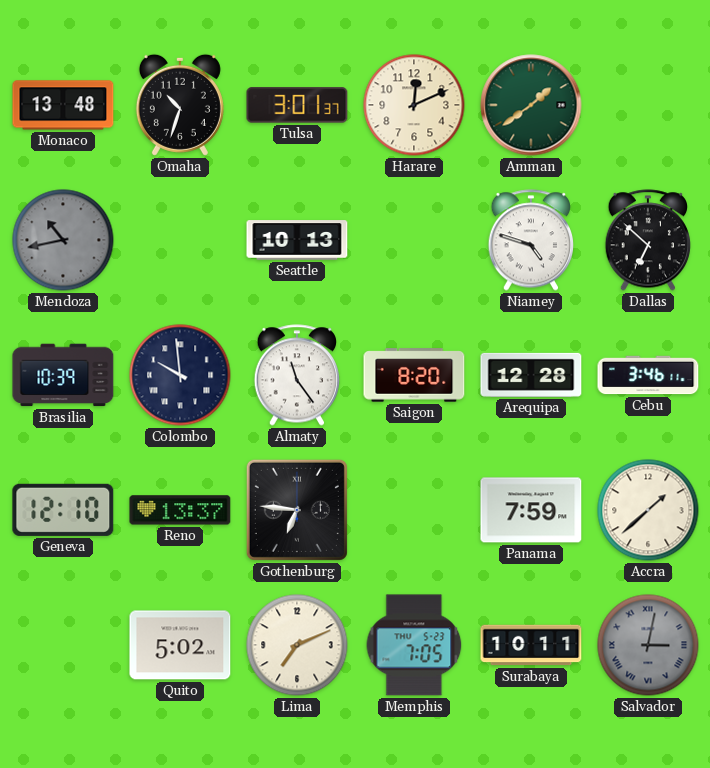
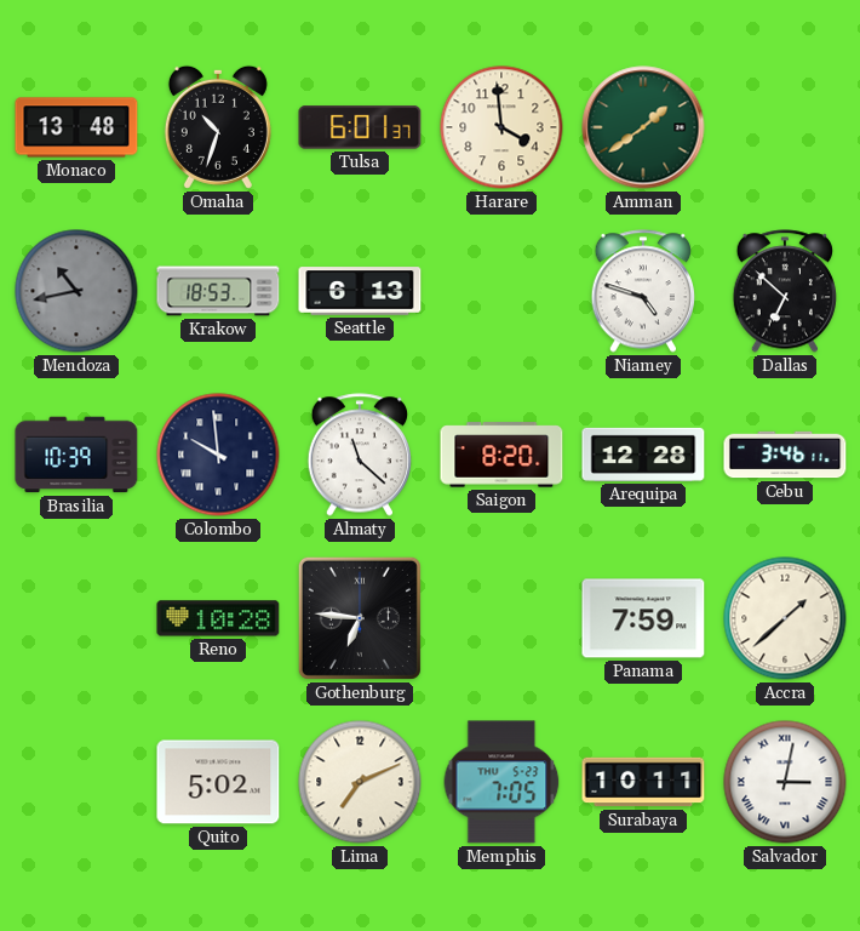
Tulsa: 3:01 -> 6:01 (360, 127)
Harare: 12:11 -> 3:59 (501, 127)
Krakow: none -> 18:53 (218, 291)
Seattle: 10:13 -> 6:13 (360, 291)
Almaty: 11:24 -> 11:22 (360, 455)
Geneva: 12:10 -> none (63, 510)
Reno: 13:37 -> 10:28 (218, 618)
Salvador dial: grey -> white (785, 782)
